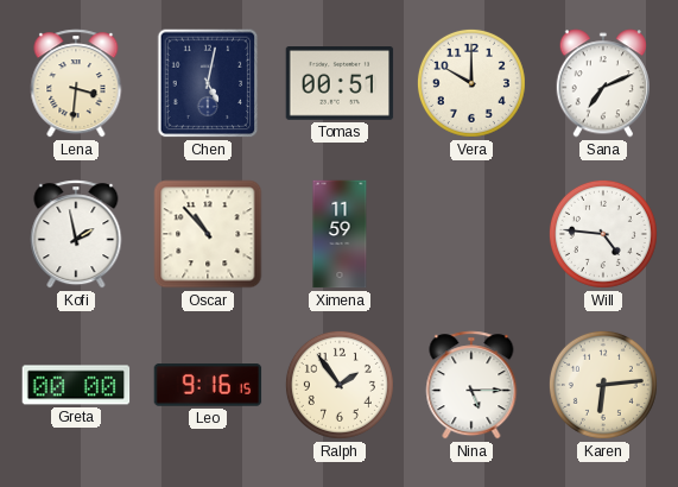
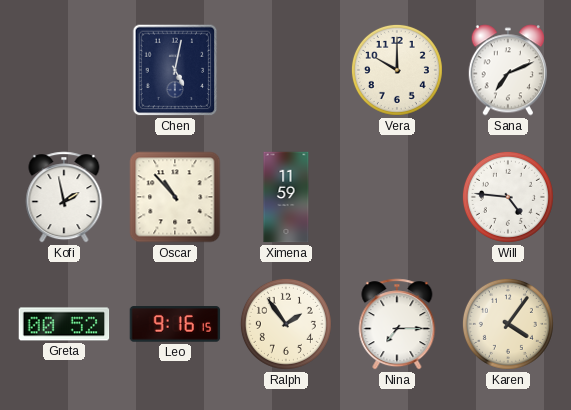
Lena: 3:31 -> none (76, 83)
Tomas: 00:51 -> none (340, 84)
Greta: 00:00 -> 00:52 (64, 324)
Nina: 5:15 -> 7:15 (397, 324)
Karen: 6:14 -> 4:06 (508, 324)
